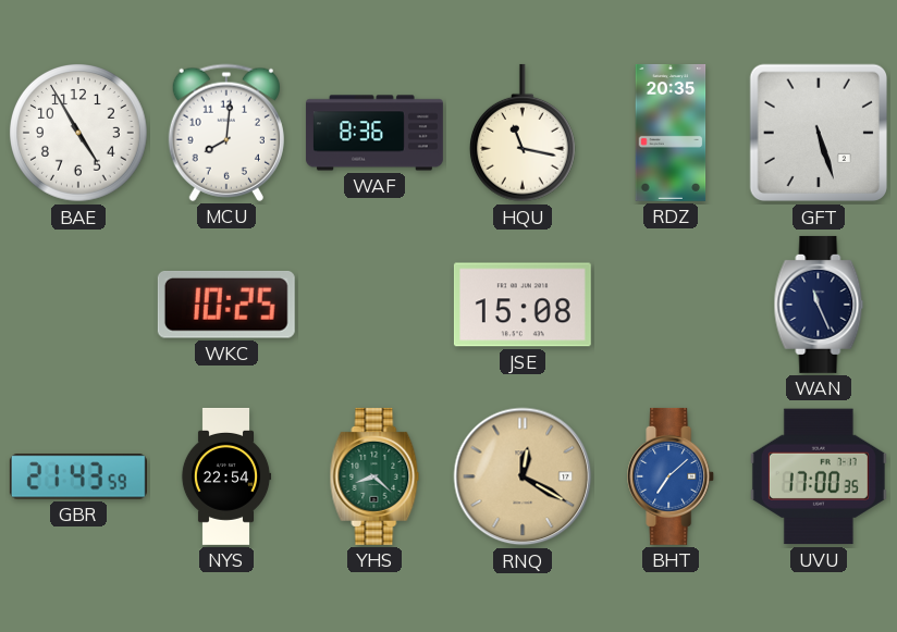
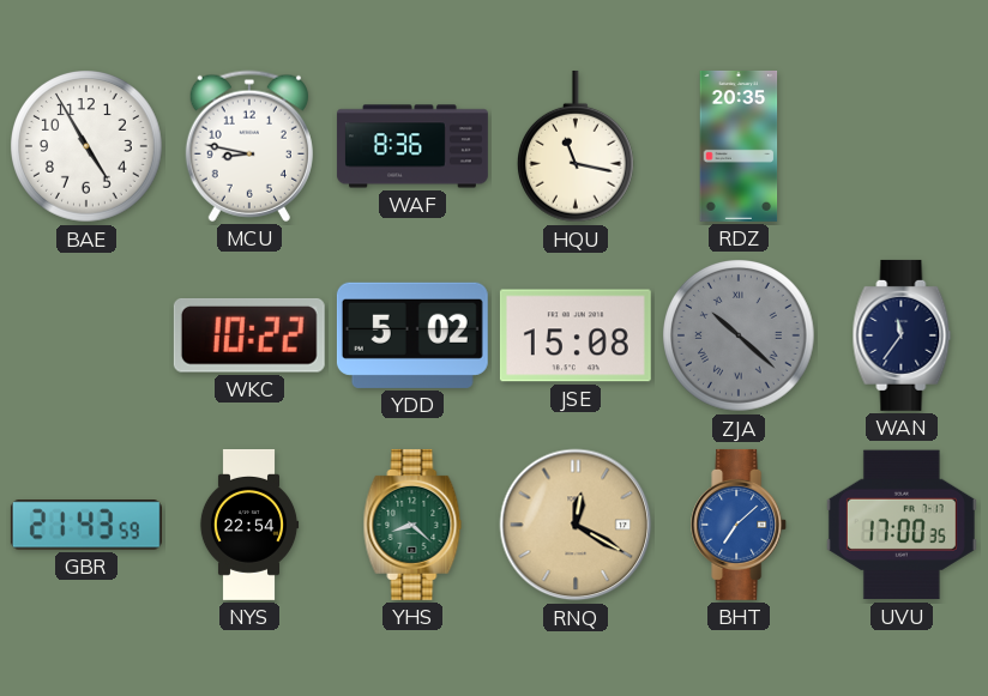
MCU: 8:01 -> 8:47 (249, 146)
GFT: 5:27 -> none (819, 133)
WKC: 10:25 -> 10:22 (249, 335)
YDD: none -> 5:02 (412, 335)
ZJA: none -> 10:22 (740, 337)
WAN: 11:26 -> 11:36 (902, 335)
